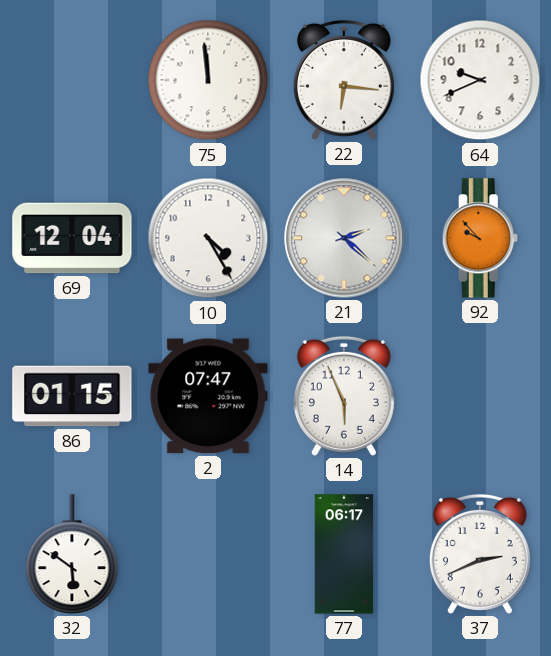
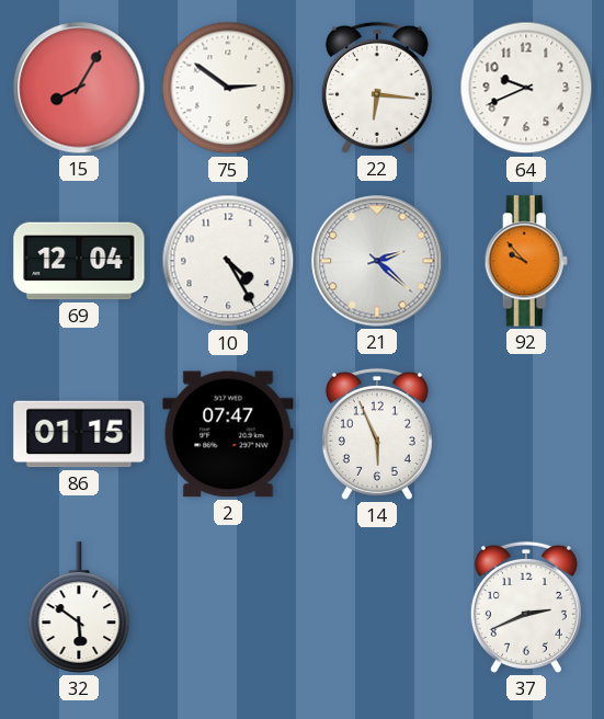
15: none -> 8:05 (79, 88)
75: 11:59 -> 2:51 (228, 88)
77: 06:17 -> none (344, 554)
